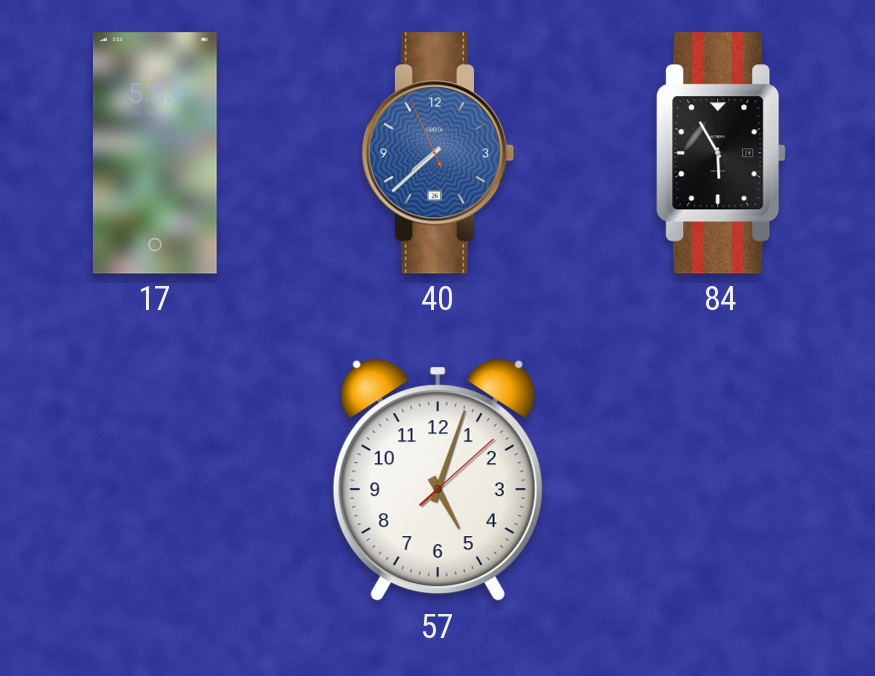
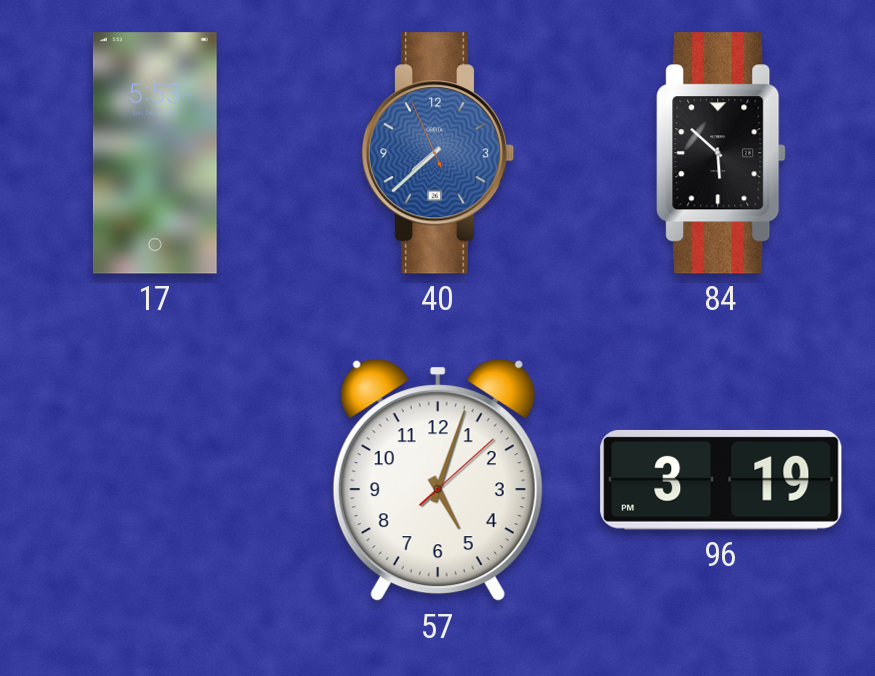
84: 5:55 -> 5:52 (721, 153)
96: none -> 3:19 (721, 480)
